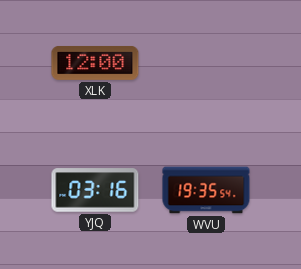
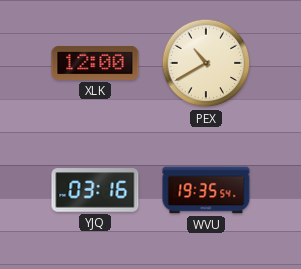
PEX: none -> 10:40 (206, 63)
